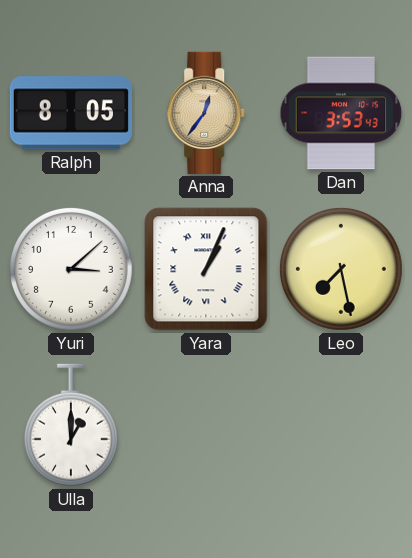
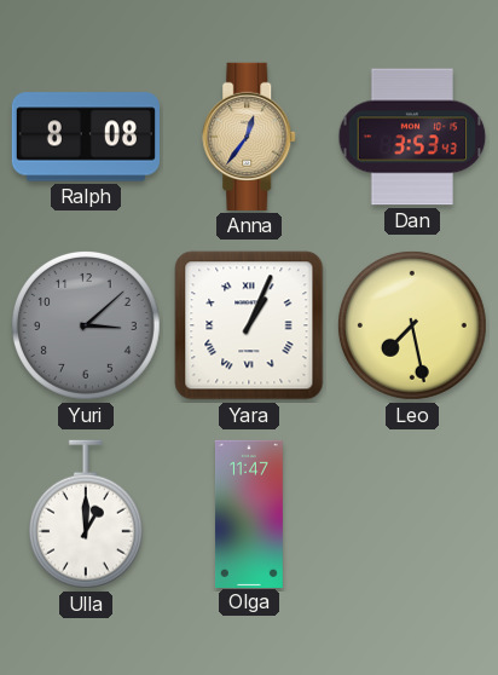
Ralph: 8:05 -> 8:08 (86, 137)
Yuri dial: white -> grey (86, 325)
Olga: none -> 11:47 (249, 513)
